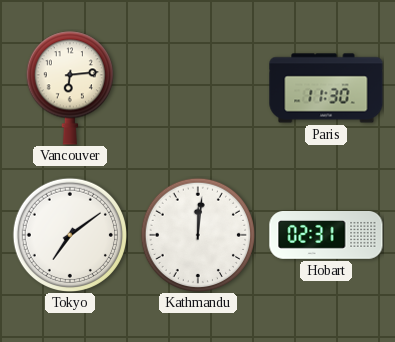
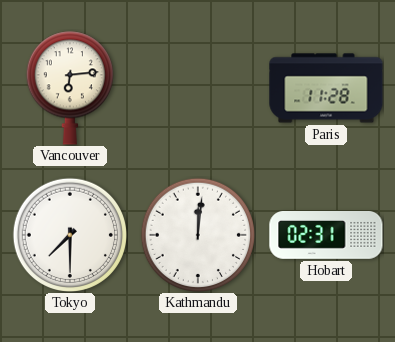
Paris: 11:30 -> 11:28 (326, 88)
Tokyo: 7:09 -> 7:30 (69, 234)
